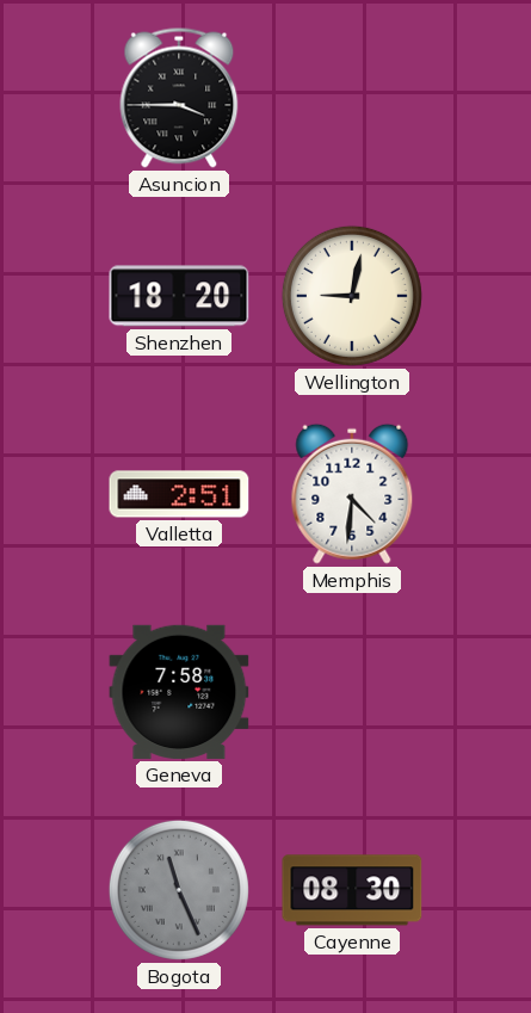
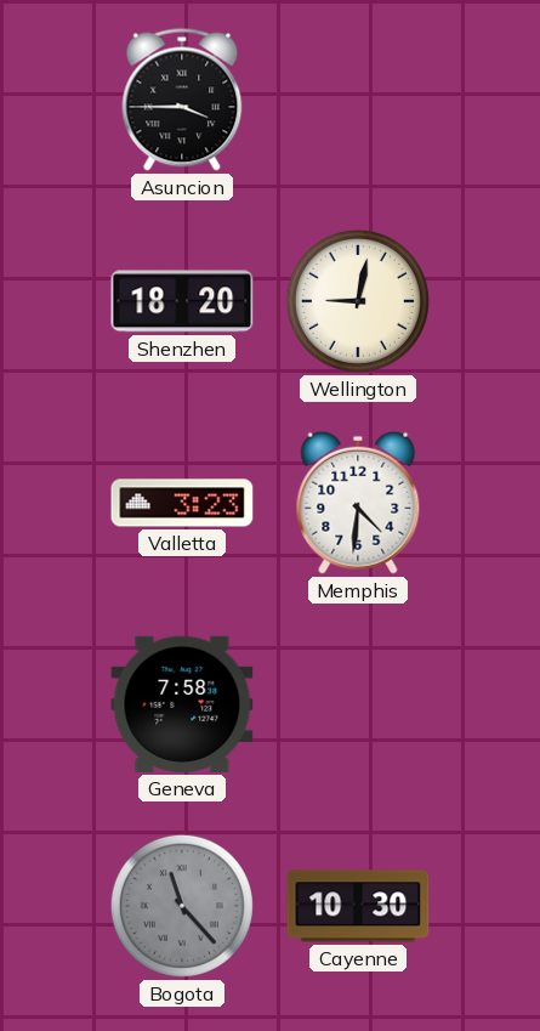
Valletta: 2:51 -> 3:23 (182, 503)
Bogota: 11:26 -> 11:23 (182, 906)
Cayenne: 08:30 -> 10:30 (358, 906)
